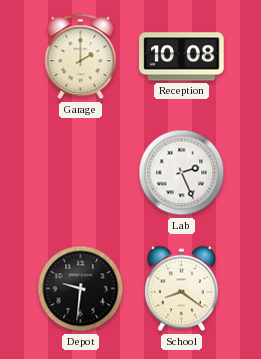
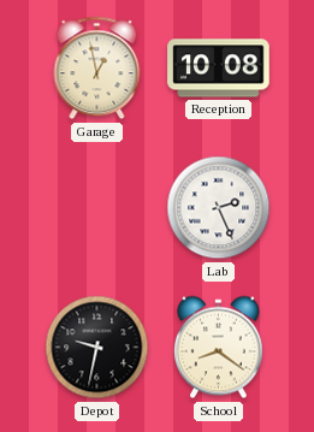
Garage: 2:00 -> 12:58 (97, 69)
Depot: 9:31 -> 9:32 (97, 348)
